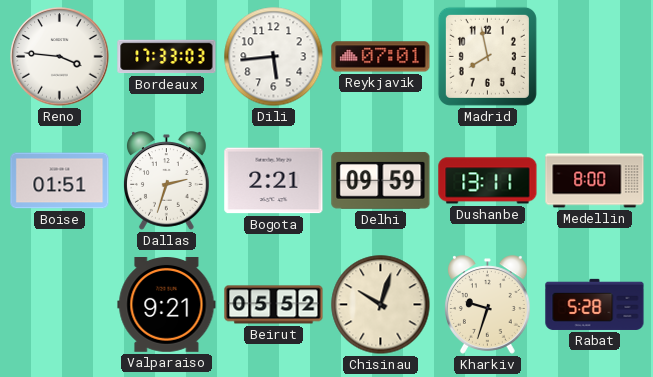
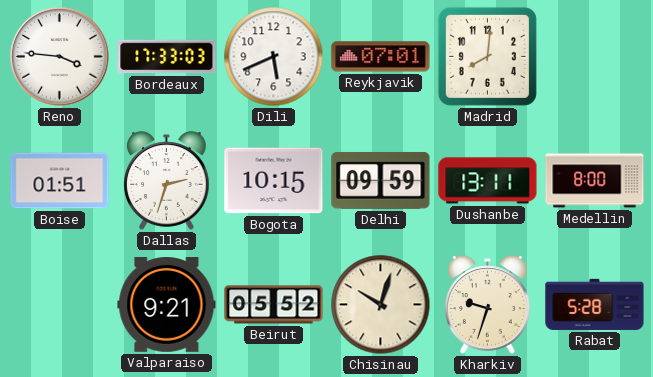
Dili: 5:44 -> 5:41 (274, 57)
Madrid: 7:58 -> 8:01 (487, 56)
Bogota: 2:21 -> 10:15 (274, 181)
